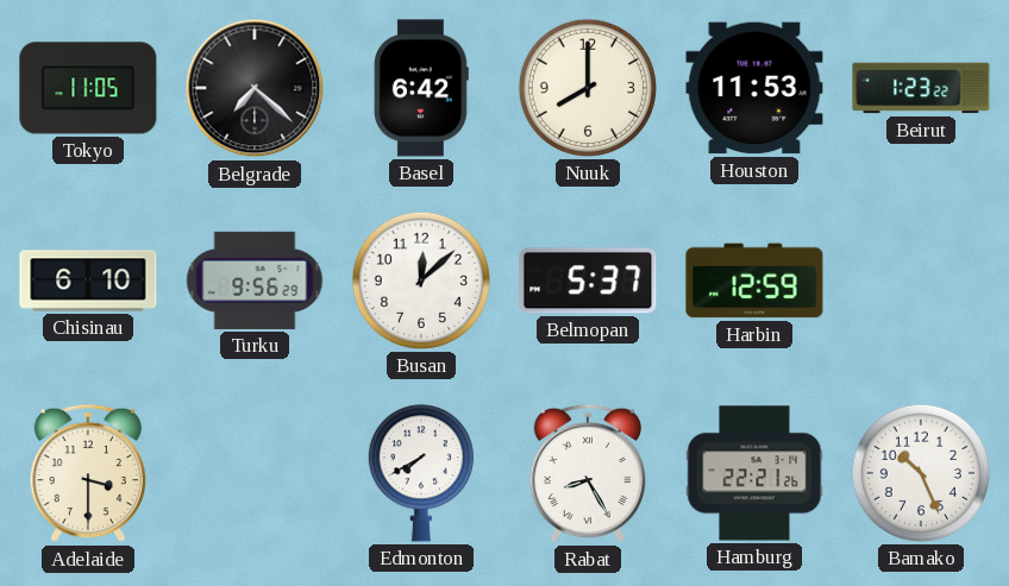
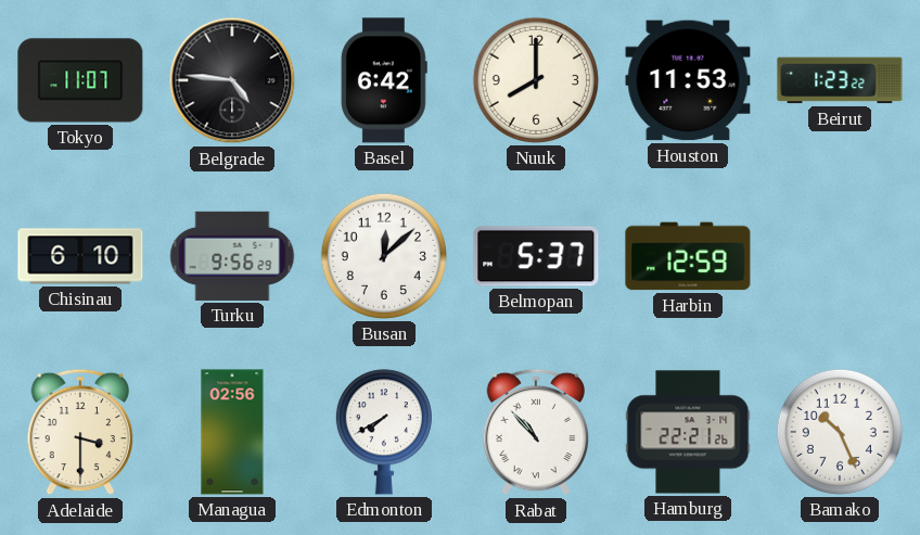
Tokyo: 11:05 -> 11:07 (80, 80)
Belgrade: 7:22 -> 4:46 (232, 80)
Managua: none -> 02:56 (232, 432)
Rabat: 8:25 -> 10:53 (536, 432)
